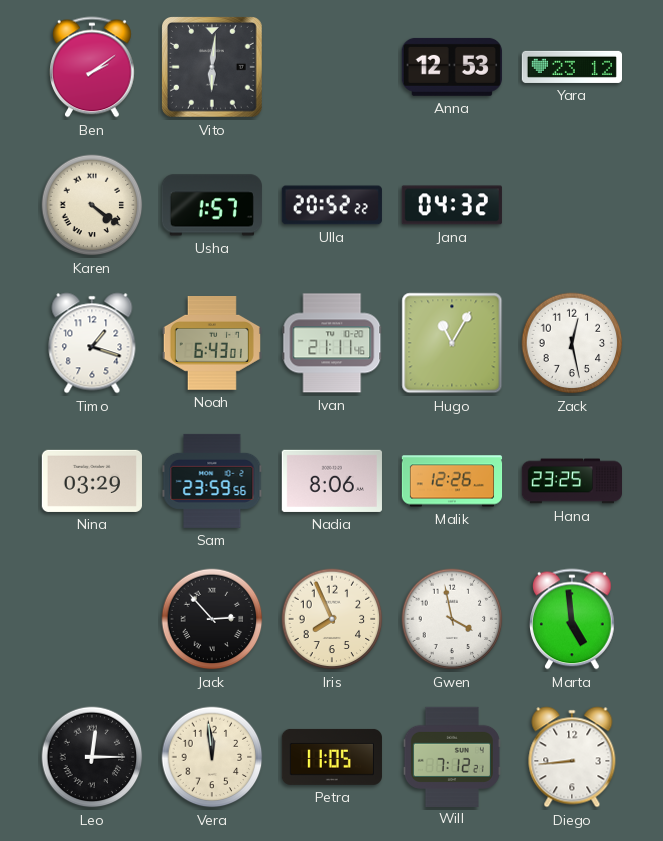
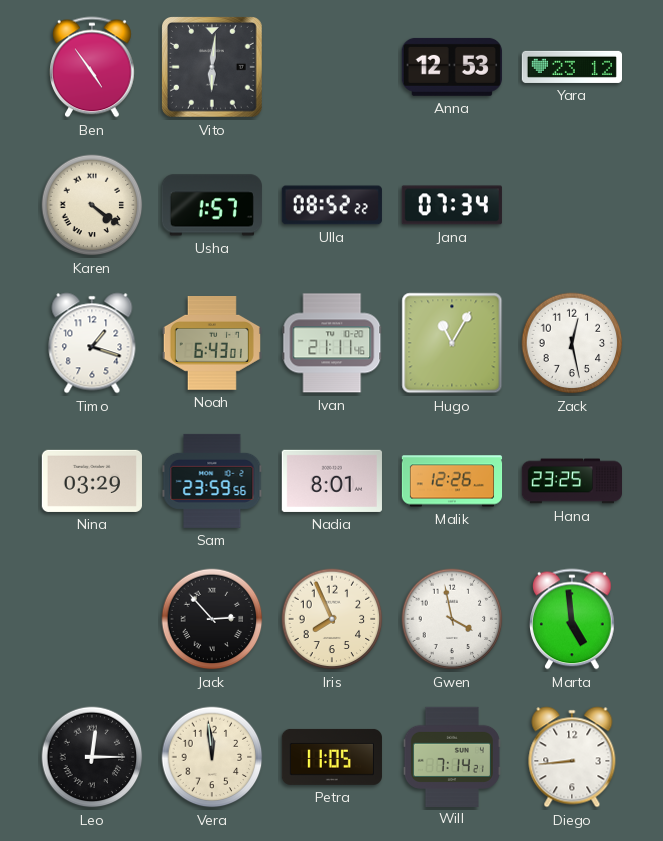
Ben: 2:09 -> 4:54 (92, 67)
Ulla: 20:52 -> 08:52 (332, 205)
Jana: 04:32 -> 07:34 (452, 205)
Nadia: 8:06 -> 8:01 (332, 481)
Will: 7:12 -> 7:14 (452, 756)
